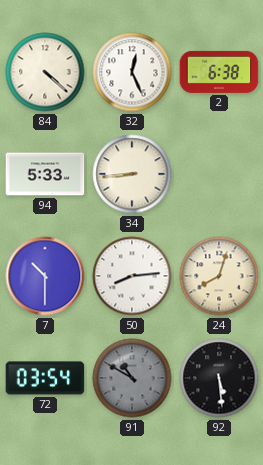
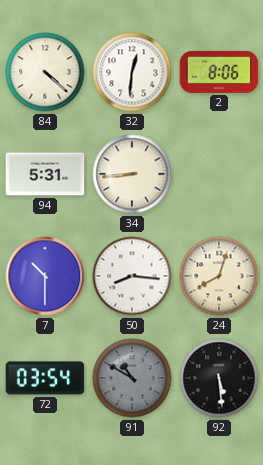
32: 12:26 -> 12:31 (132, 72)
2: 6:38 -> 8:06 (219, 72)
94: 5:33 -> 5:31 (45, 174)
50: 8:14 -> 8:16 (132, 276)
